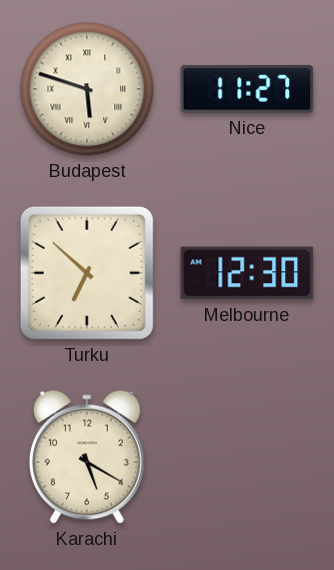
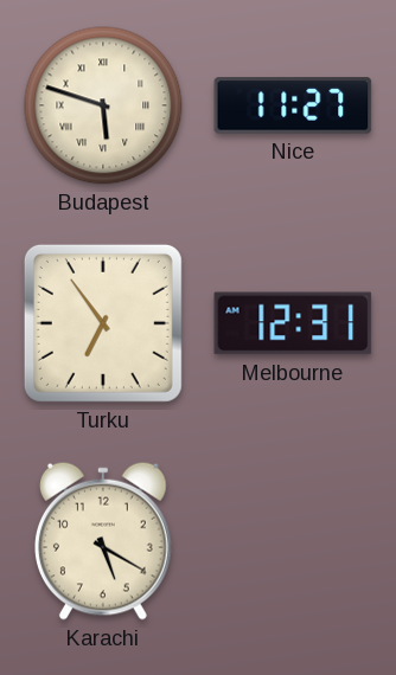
Turku: 6:52 -> 6:54 (103, 323)
Melbourne: 12:30 -> 12:31 (293, 323)
